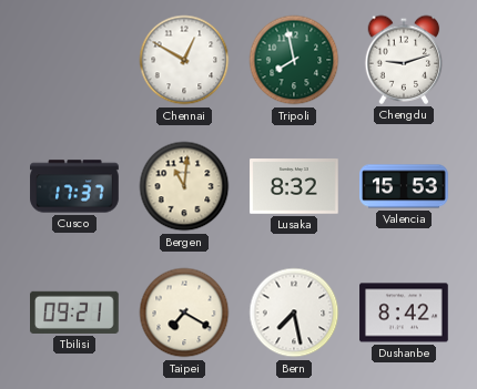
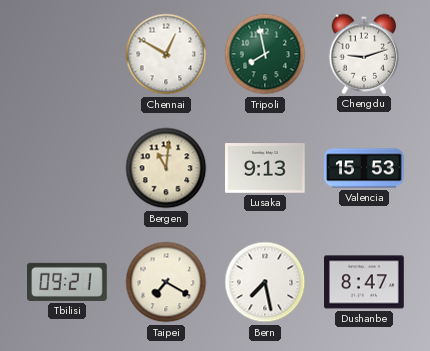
Cusco: 17:37 -> none (74, 186)
Lusaka: 8:32 -> 9:13 (265, 168)
Dushanbe: 8:42 -> 8:47 (364, 282)
